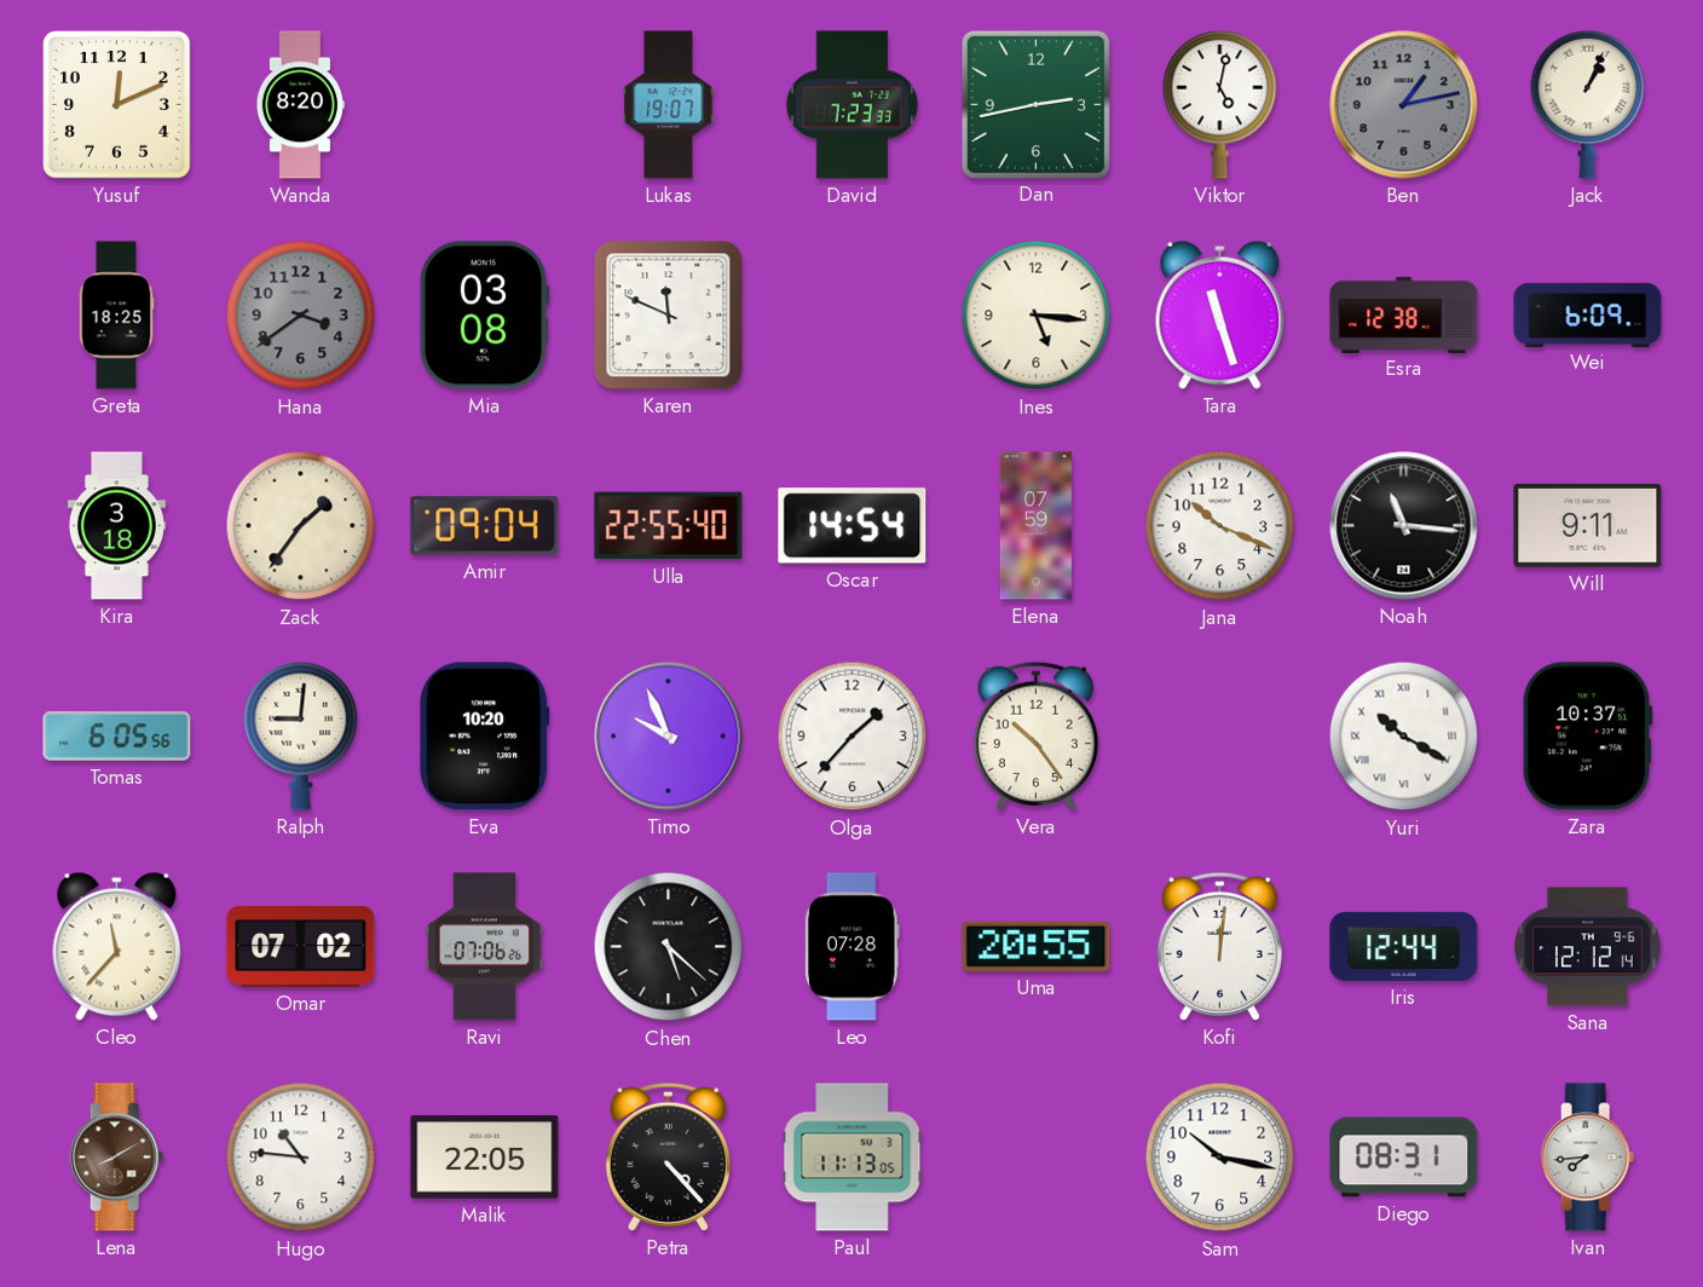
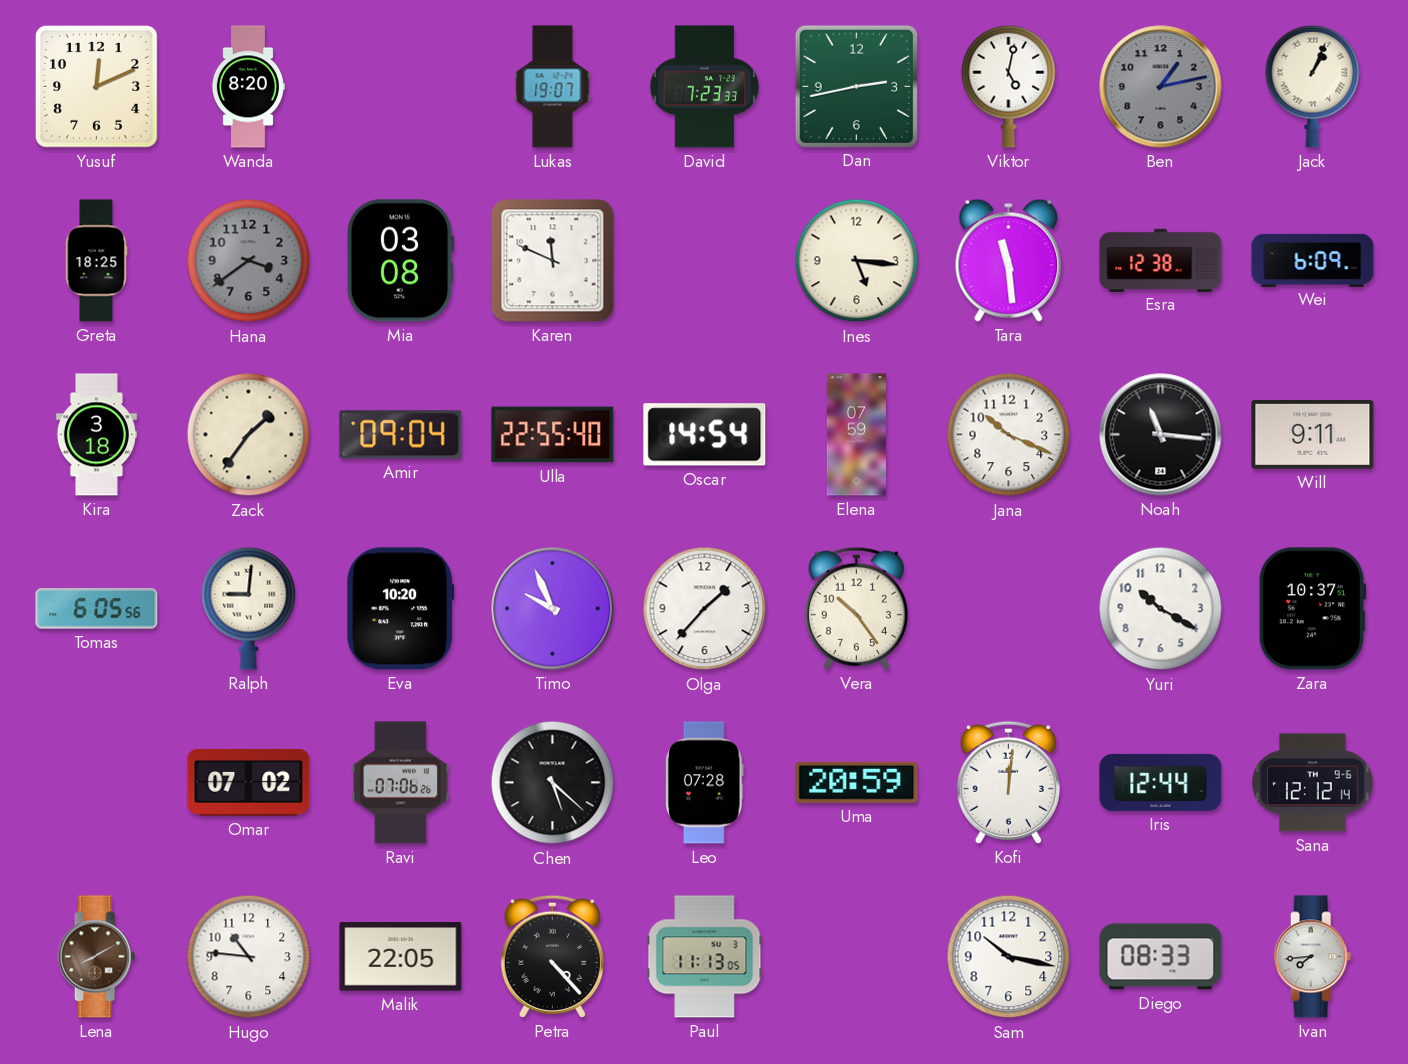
Tara: 11:27 -> 11:29 (1009, 260)
Yuri numerals: Roman -> Arabic (1161, 609)
Cleo: 11:37 -> none (117, 946)
Uma: 20:55 -> 20:59 (857, 782)
Diego: 08:31 -> 08:33 (1161, 957)
